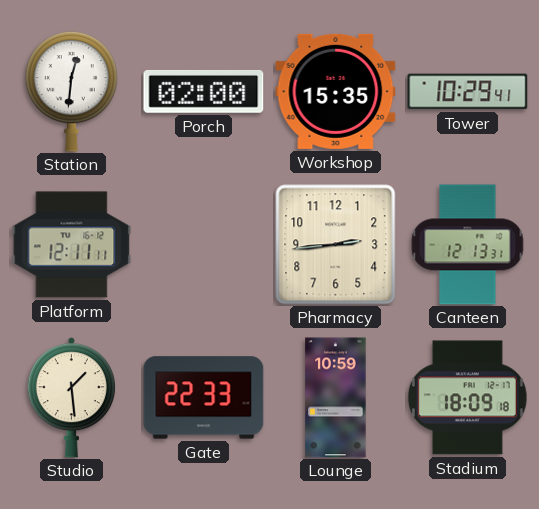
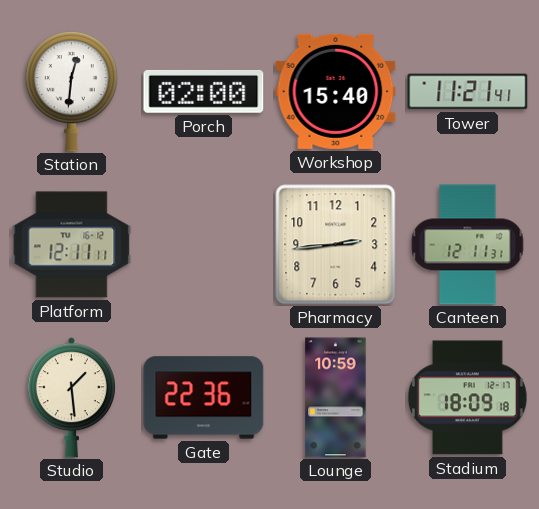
Workshop: 15:35 -> 15:40 (336, 91)
Tower: 10:29 -> 11:21 (468, 92)
Canteen: 12:13 -> 12:11 (468, 245)
Gate: 22:33 -> 22:36 (204, 398)
